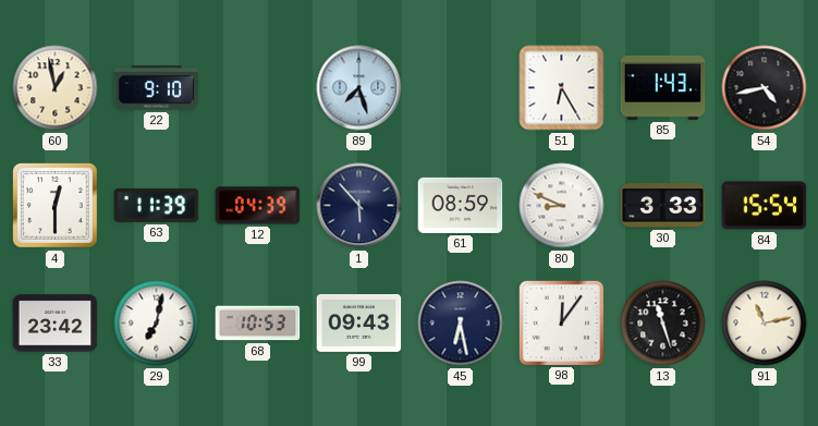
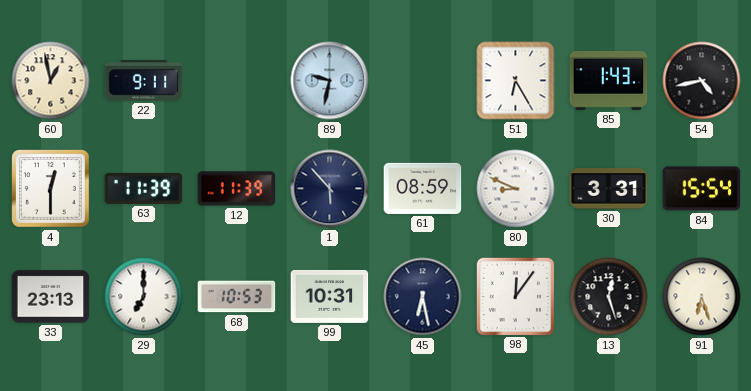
22: 9:10 -> 9:11 (144, 81)
89: 7:27 -> 9:32 (330, 81)
12: 04:39 -> 11:39 (237, 189)
30: 3:33 -> 3:31 (609, 189)
33: 23:42 -> 23:13 (51, 297)
29: 7:02 -> 7:00 (144, 297)
99: 09:43 -> 10:31 (330, 296)
13: 11:27 -> 12:27 (609, 297)
91: 11:13 -> 6:27 (702, 297)
